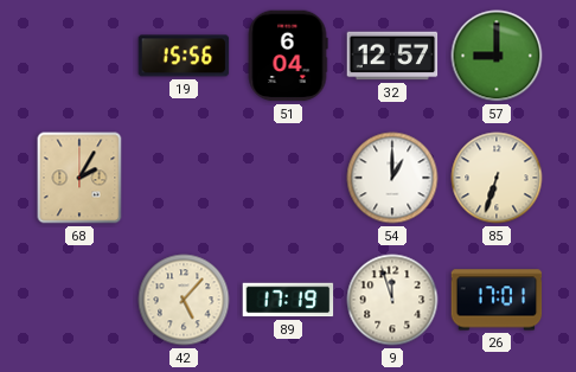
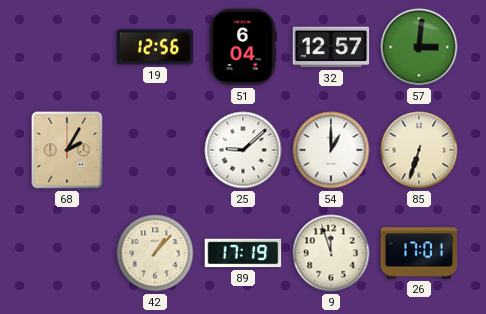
19: 15:56 -> 12:56 (155, 47)
57: 9:00 -> 3:01 (419, 47)
25: none -> 9:08 (243, 150)
42: 5:07 -> 1:07 (155, 253)
